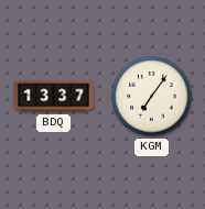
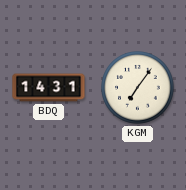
BDQ: 13:37 -> 14:31 (49, 88)
